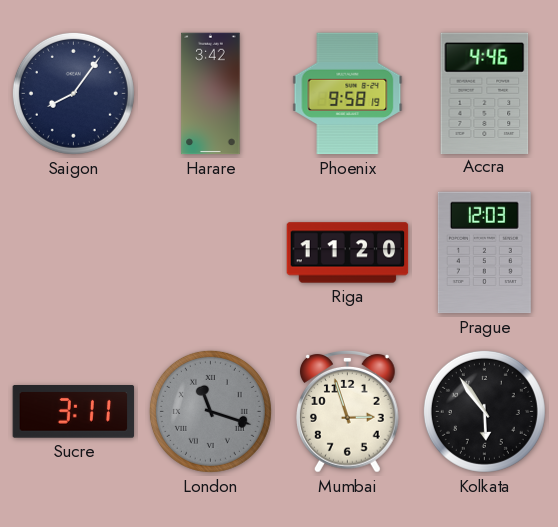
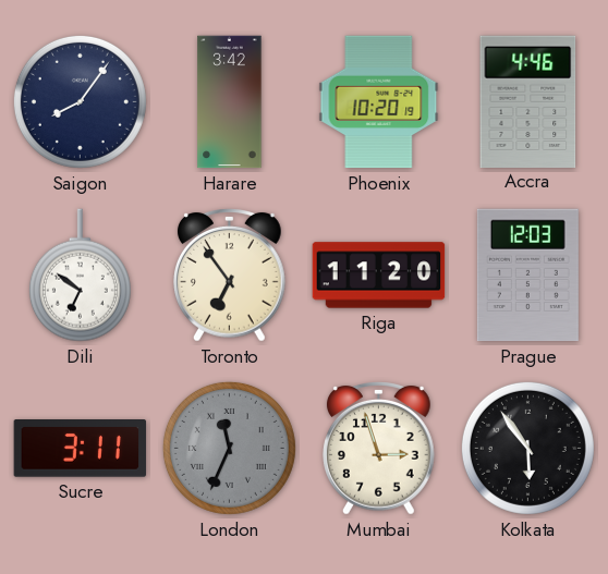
Phoenix: 9:58 -> 10:20 (379, 102)
Dili: none -> 6:51 (80, 276)
Toronto: none -> 6:54 (230, 276)
London: 11:18 -> 11:34 (229, 448)
